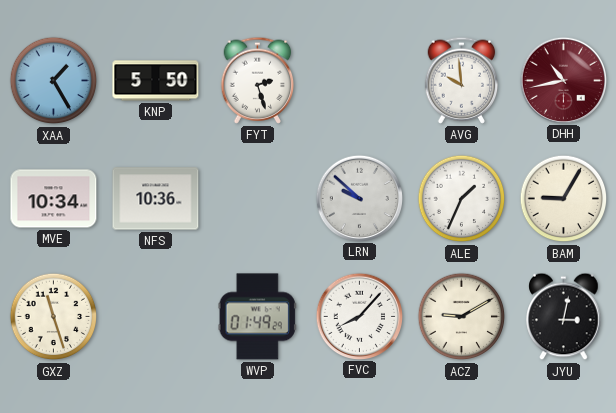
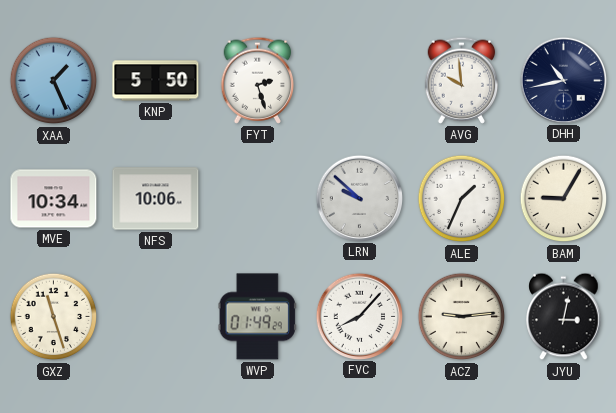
XAA: 1:25 -> 1:26 (54, 81)
DHH dial: burgundy -> navy (563, 80)
NFS: 10:36 -> 10:06 (156, 199)
ACZ: 9:10 -> 9:14 (462, 317)
